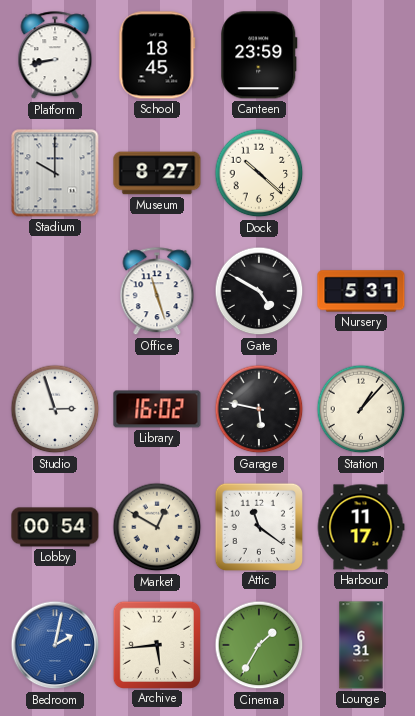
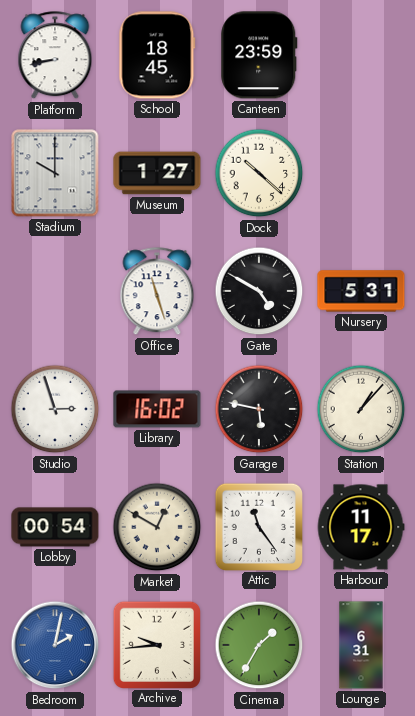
Museum: 8:27 -> 1:27 (157, 173)
Attic: 11:21 -> 11:24 (258, 526)
Archive: 5:44 -> 9:44 (156, 644)
